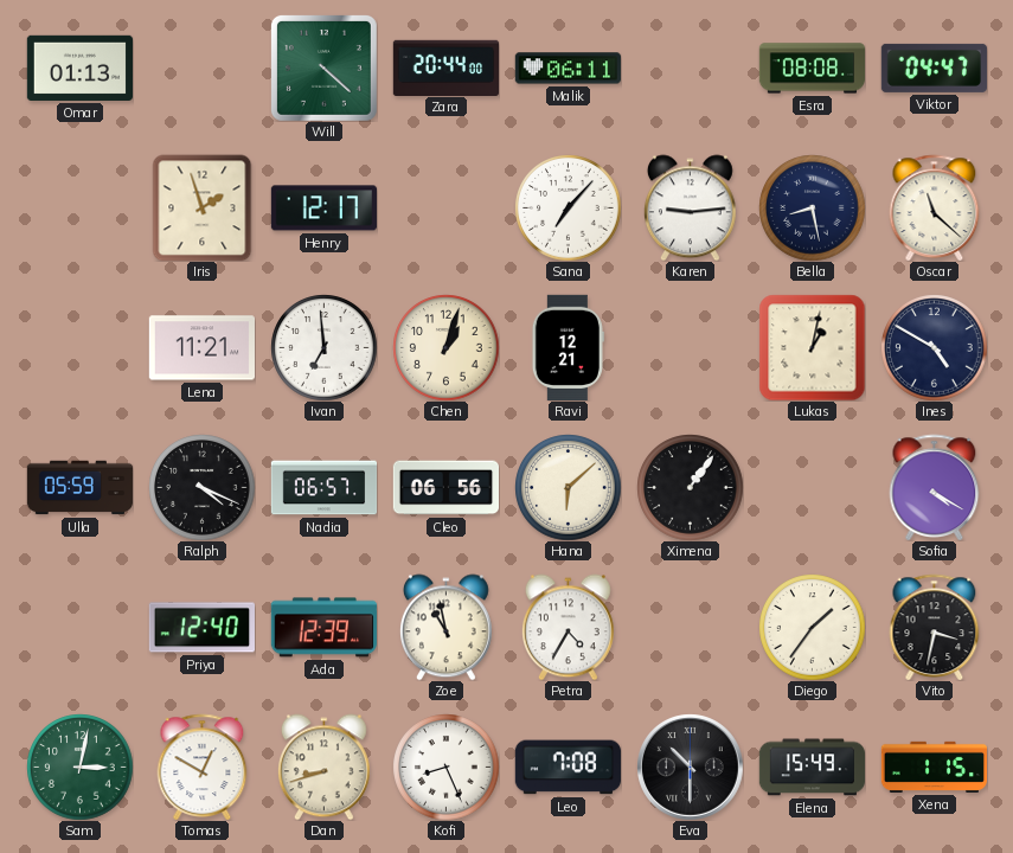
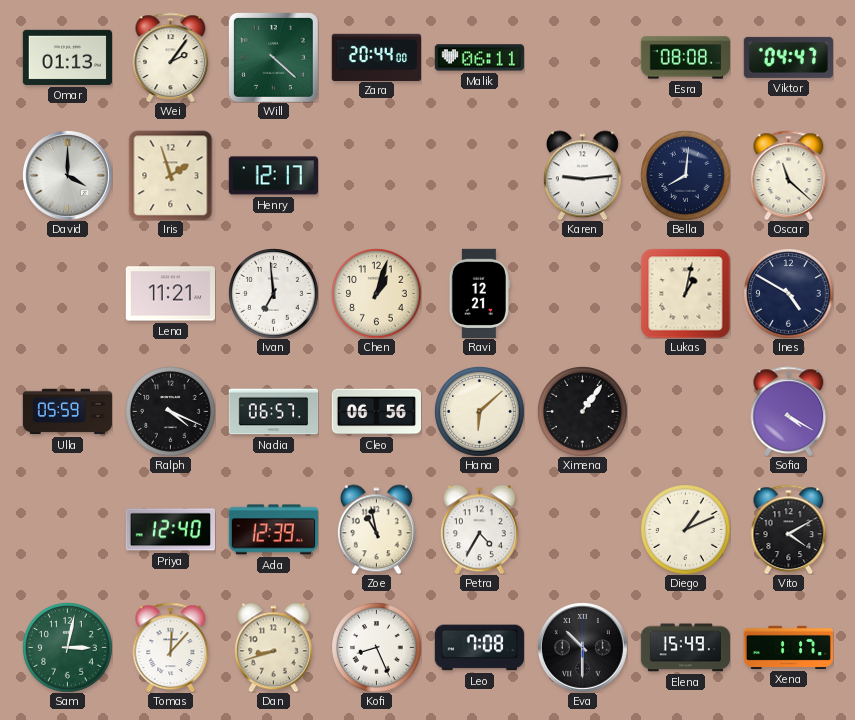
Wei: none -> 2:06 (171, 57)
David: none -> 4:00 (67, 175)
Sana: 7:07 -> none (568, 207)
Bella: 8:28 -> 8:01 (685, 175)
Diego: 1:36 -> 1:11 (685, 529)
Vito: 3:32 -> 4:10 (789, 529)
Tomas: 12:50 -> 12:07 (171, 647)
Xena: 1:15 -> 1:17 (788, 647)
